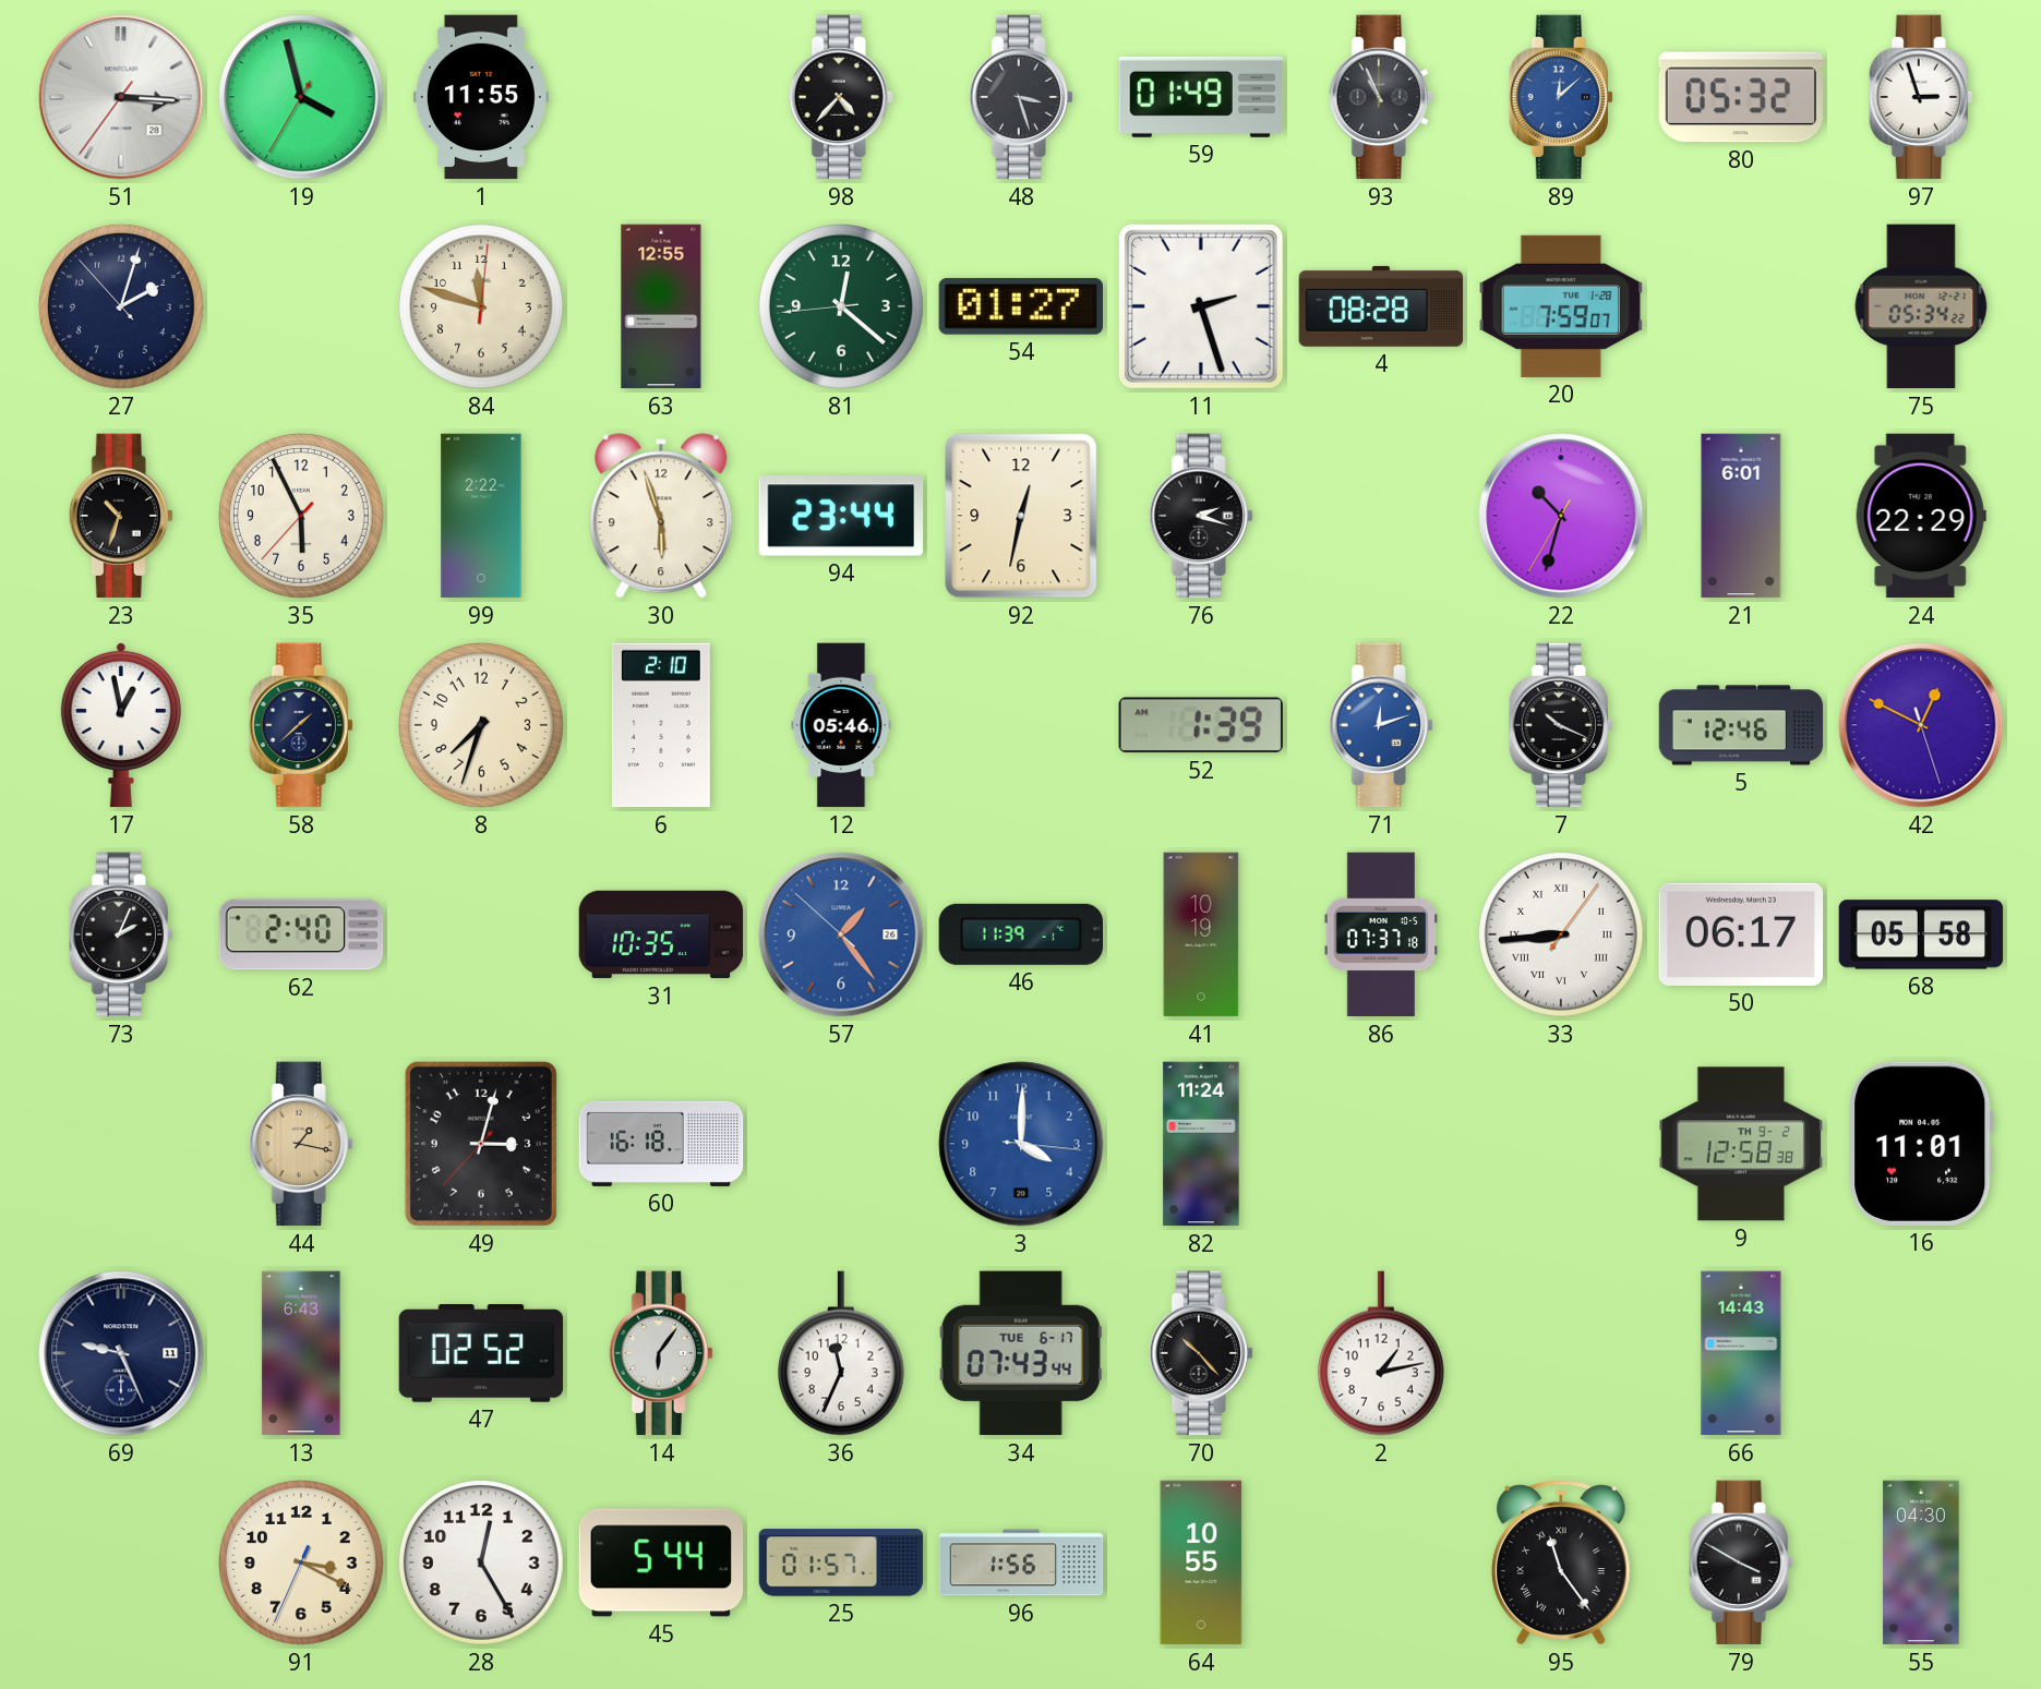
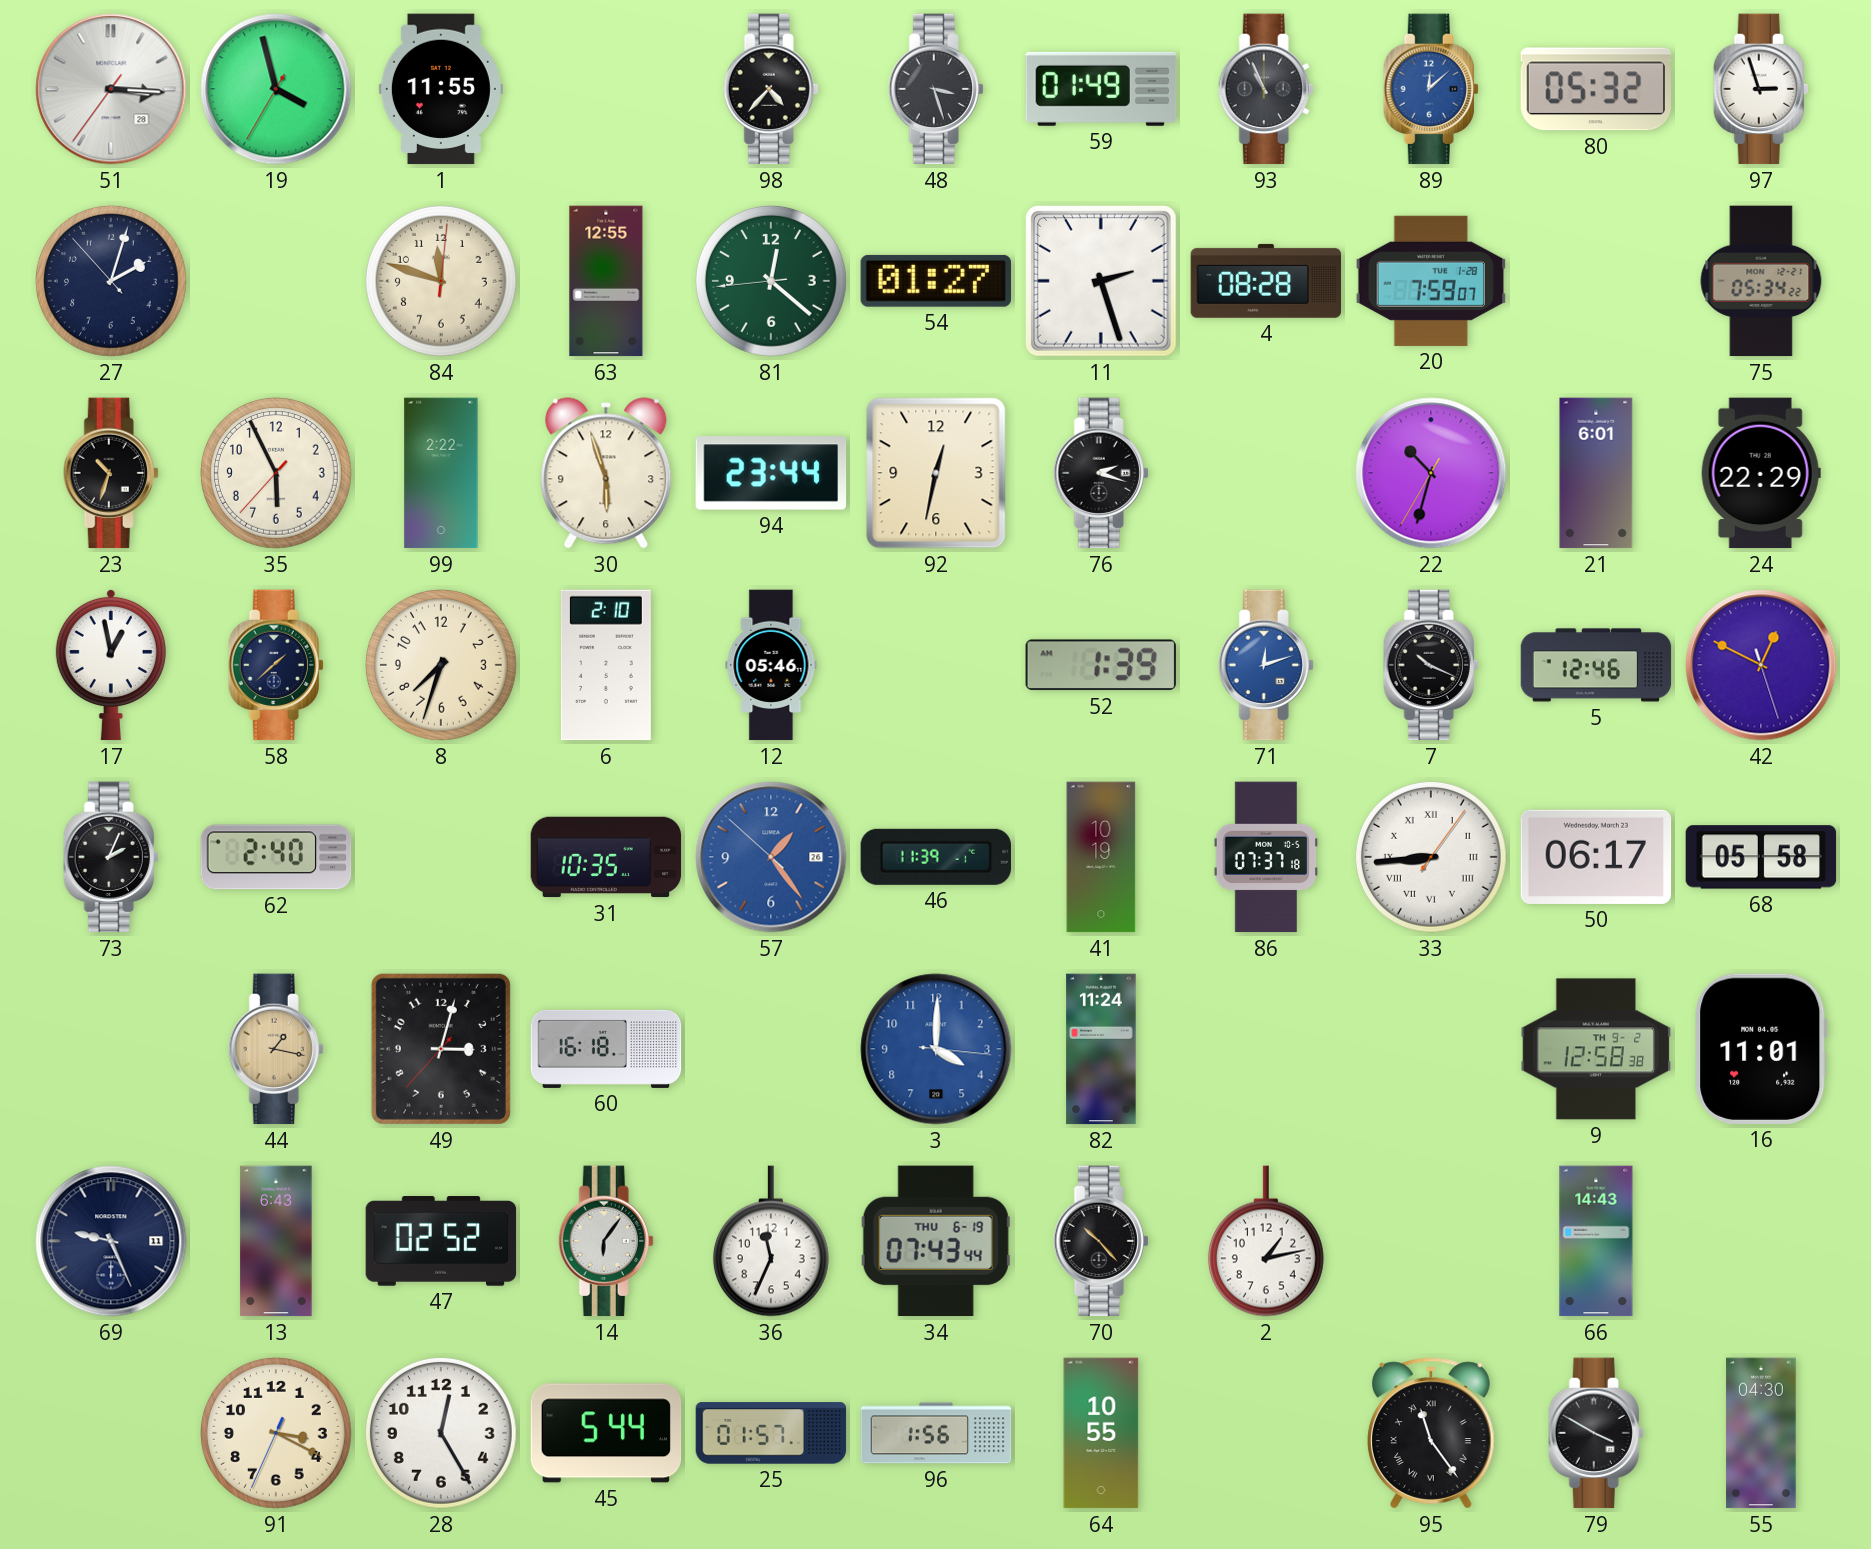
34 date: TUE 6-17 -> THU 6-19 (936, 1241)
